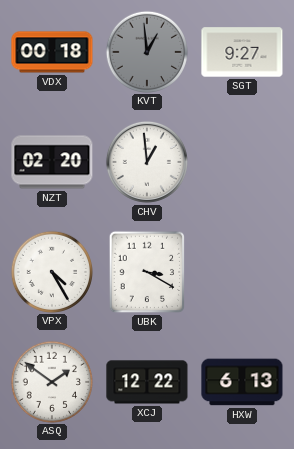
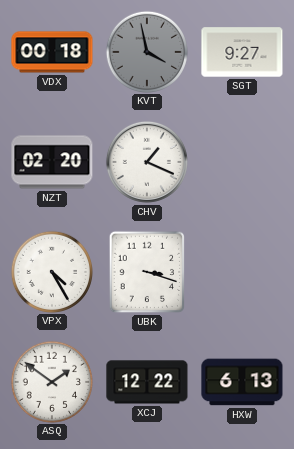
KVT: 12:59 -> 3:58 (146, 51)
CHV: 12:59 -> 1:19 (147, 162)
UBK: 3:20 -> 3:18 (147, 272)
